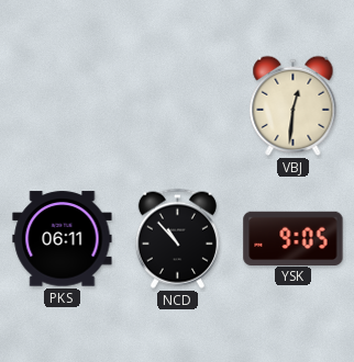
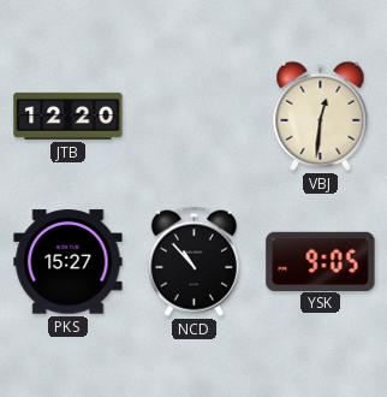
JTB: none -> 12:20 (69, 115)
PKS: 06:11 -> 15:27 (69, 262)
